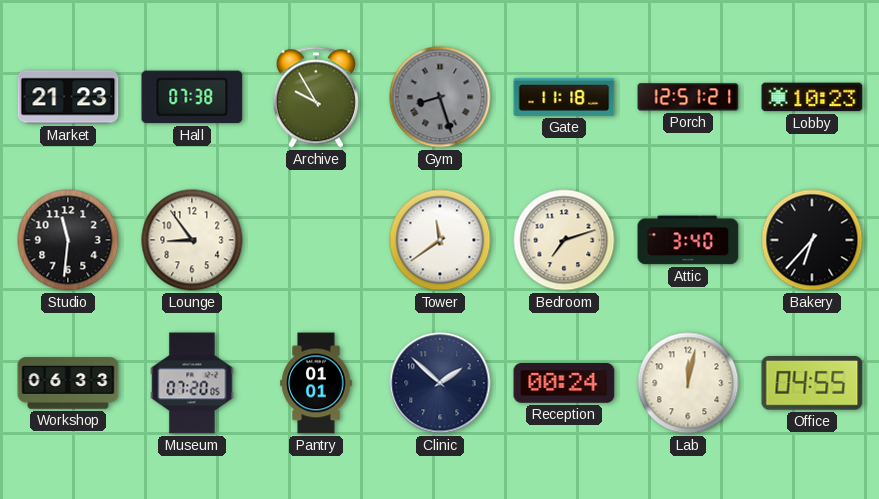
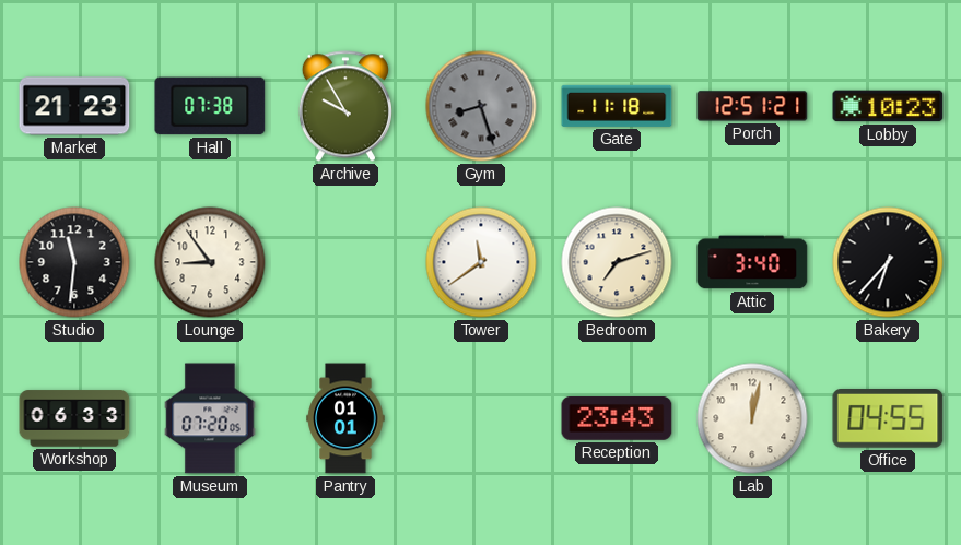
Clinic: 1:52 -> none (440, 383)
Reception: 00:24 -> 23:43 (617, 418)
